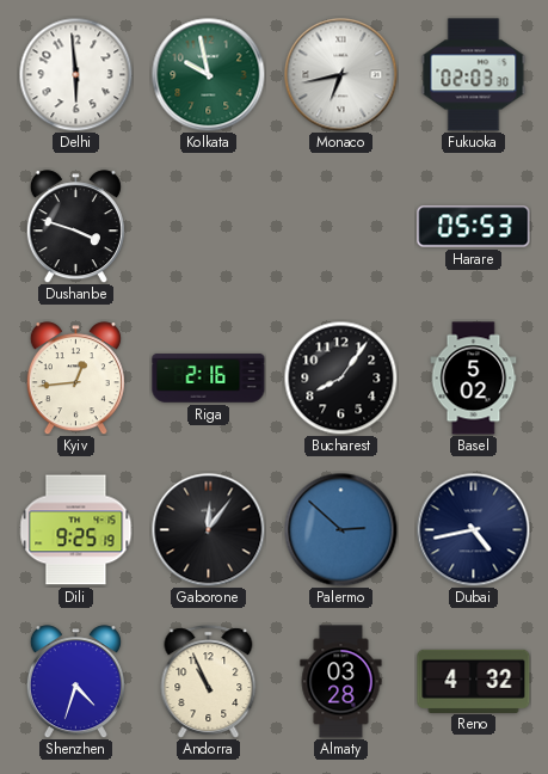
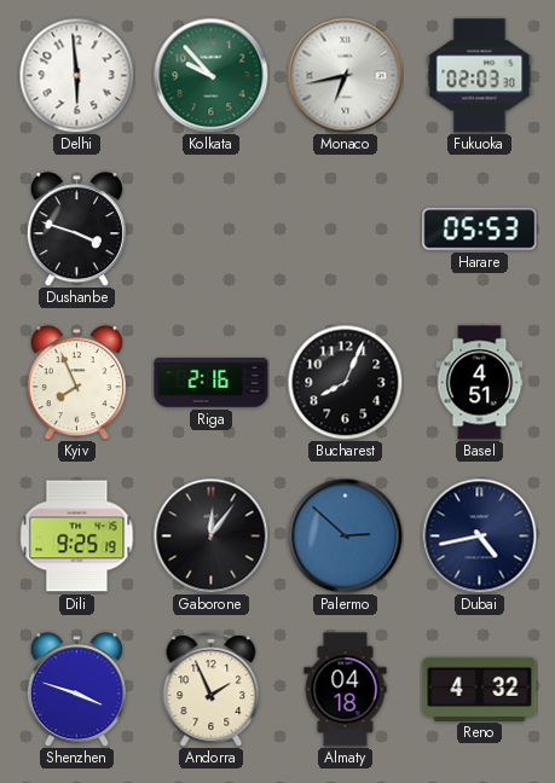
Kolkata: 9:58 -> 9:53 (210, 75)
Kyiv: 12:44 -> 7:56 (76, 383)
Bucharest: 8:06 -> 8:04 (345, 382)
Basel: 5:02 -> 4:51 (480, 383)
Shenzhen: 4:33 -> 3:48 (76, 690)
Andorra: 10:56 -> 1:56 (212, 690)
Almaty: 03:28 -> 04:18 (346, 690)
